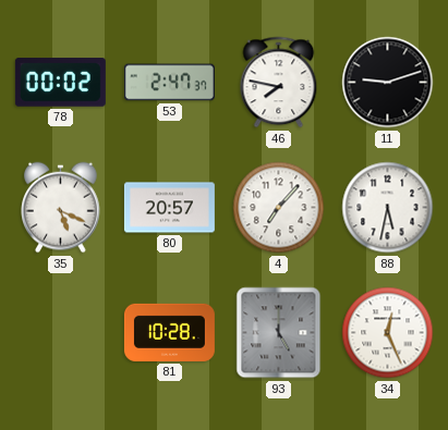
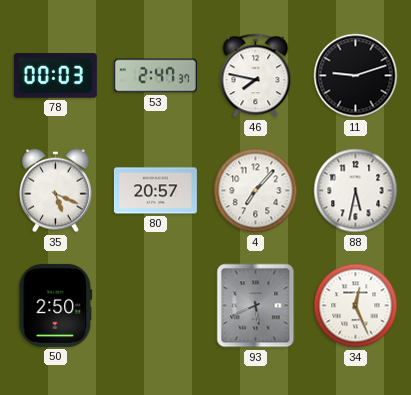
78: 00:02 -> 00:03 (55, 76)
50: none -> 2:50 (56, 305)
81: 10:28 -> none (169, 332)
93: 5:00 -> 5:41 (256, 306)
